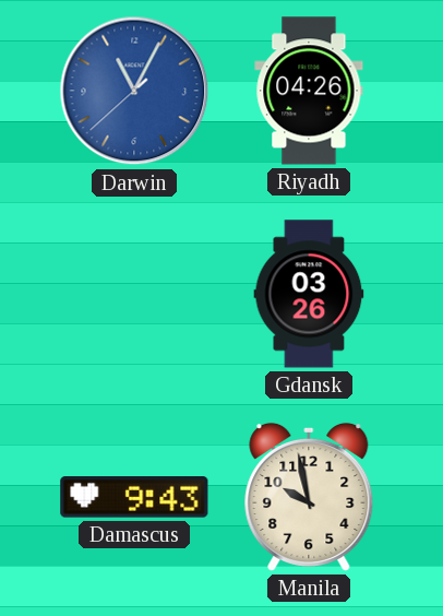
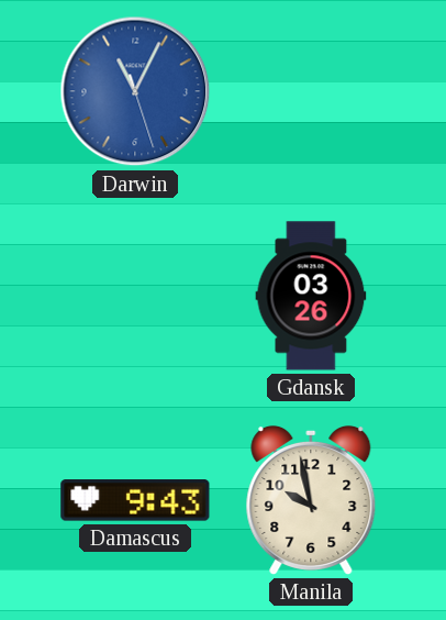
Darwin: 11:04:38 -> 11:04:27 (135, 91)
Riyadh: 04:26 -> none (309, 91)
